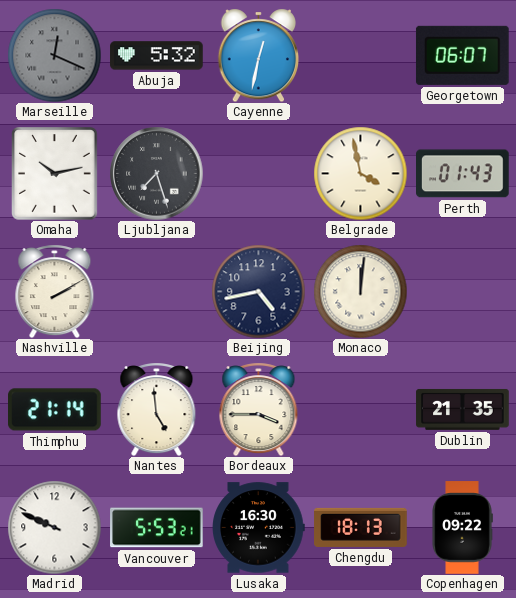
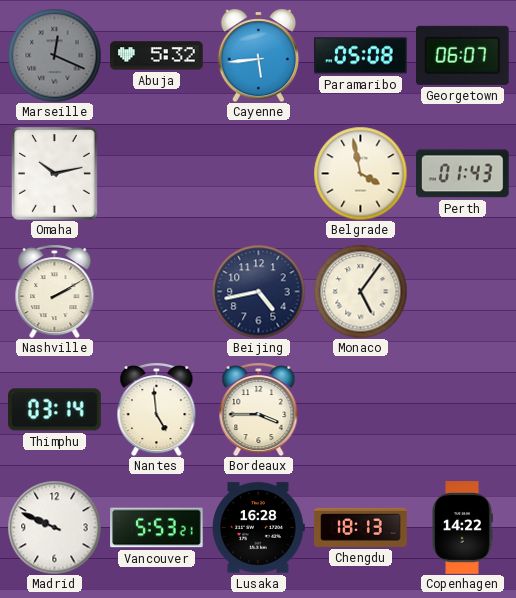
Cayenne: 12:32 -> 5:44 (259, 55)
Paramaribo: none -> 05:08 (361, 56)
Ljubljana: 7:27 -> none (156, 173)
Monaco: 12:01 -> 5:06 (360, 291)
Thimphu: 21:14 -> 03:14 (55, 410)
Dublin: 21:35 -> none (463, 409)
Lusaka: 16:30 -> 16:28 (258, 528)
Copenhagen: 09:22 -> 14:22 (462, 528)
